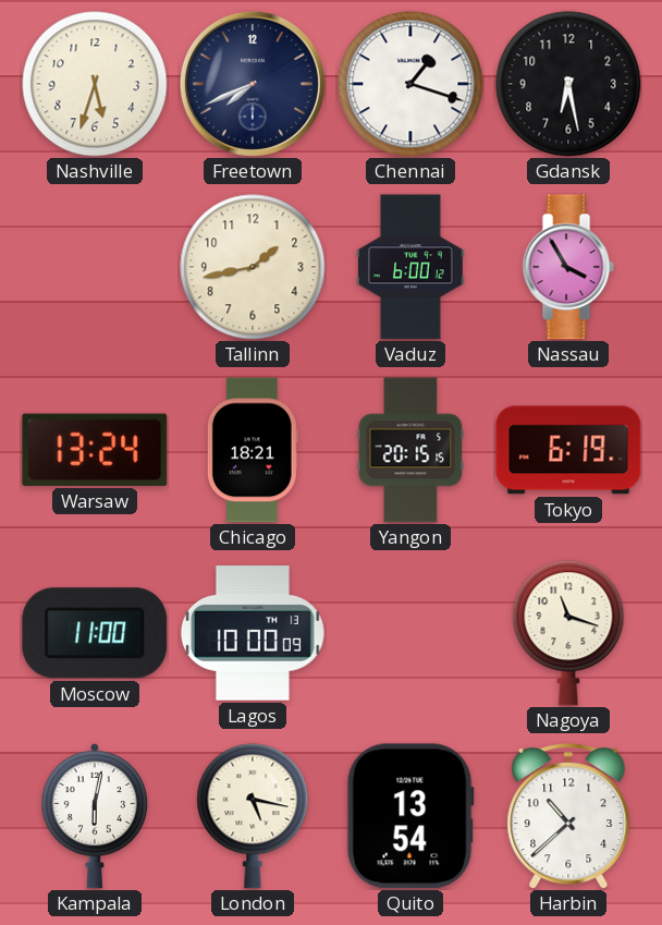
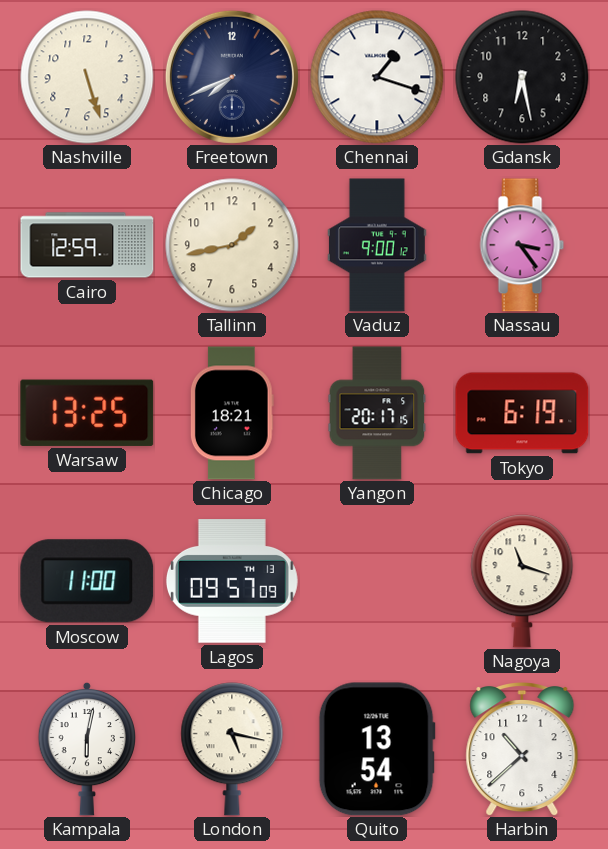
Nashville: 5:33 -> 5:27 (87, 77)
Cairo: none -> 12:59 (87, 245)
Vaduz: 6:00 -> 9:00 (377, 245)
Nassau: 3:55 -> 3:24 (522, 245)
Warsaw: 13:24 -> 13:25 (87, 413)
Yangon: 20:15 -> 20:17 (377, 413)
Lagos: 10:00 -> 09:57 (232, 581)
